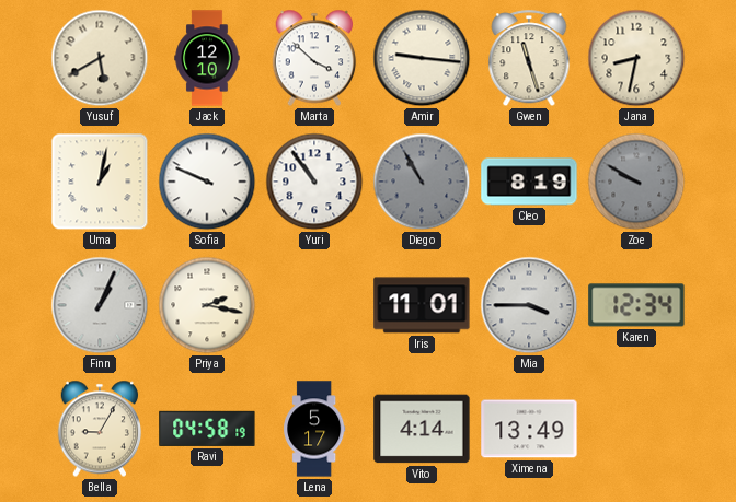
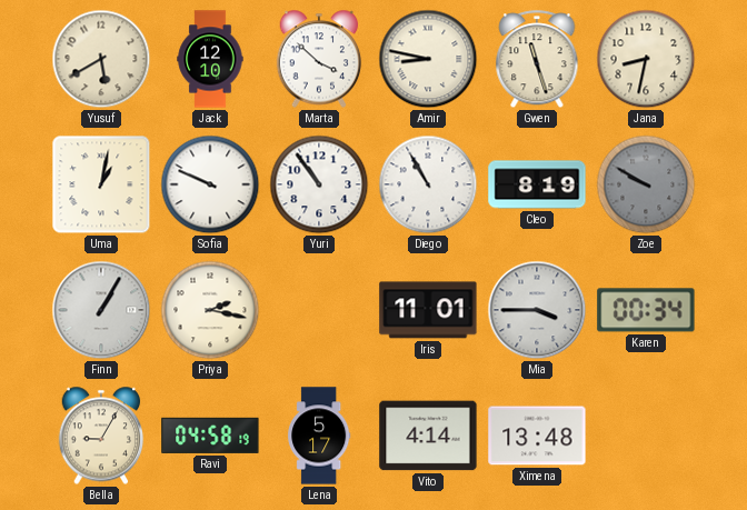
Amir: 9:16 -> 8:47 (428, 59)
Diego dial: grey -> white (428, 184)
Finn: 1:04 -> 1:05 (101, 310)
Karen: 12:34 -> 00:34 (646, 310)
Ximena: 13:49 -> 13:48 (537, 436)
